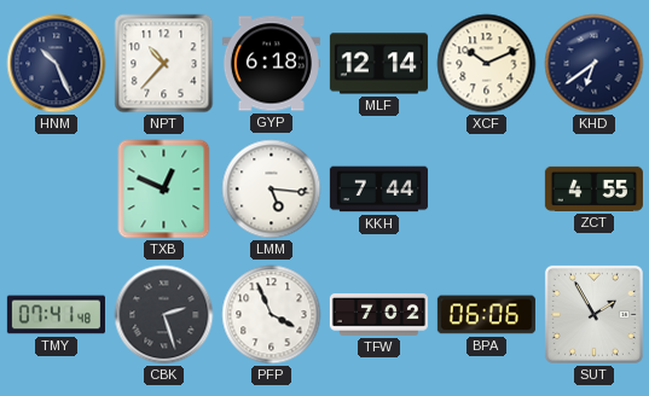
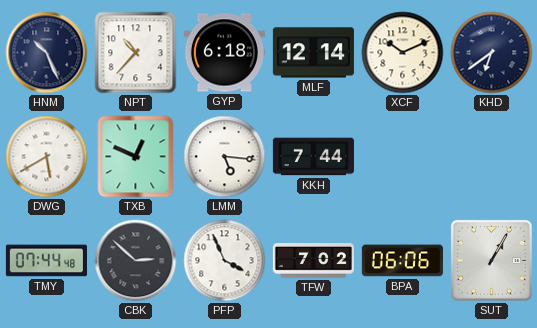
DWG: none -> 5:40 (47, 157)
ZCT: 4:55 -> none (593, 188)
TMY: 07:41 -> 07:44 (46, 261)
CBK: 2:27 -> 2:52 (136, 261)
SUT: 1:55 -> 1:05 (491, 260)
